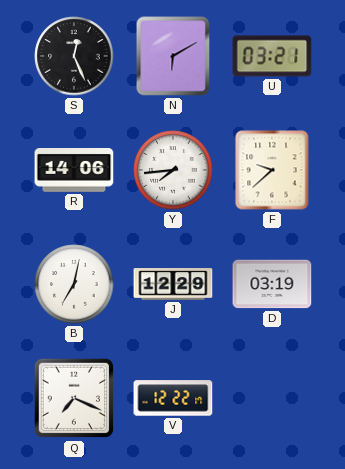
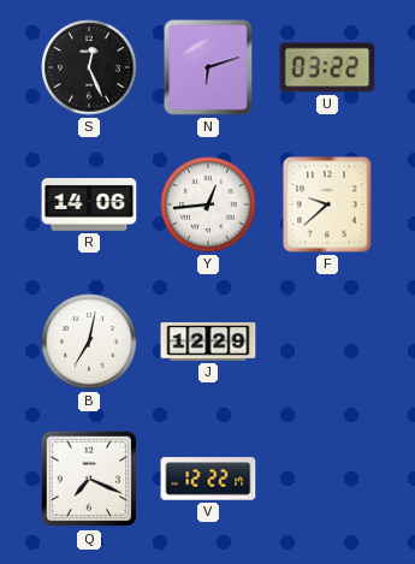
N: 6:10 -> 6:12 (208, 67)
U: 03:21 -> 03:22 (327, 67)
Y: 7:44 -> 12:44 (208, 204)
D: 03:19 -> none (272, 284)
